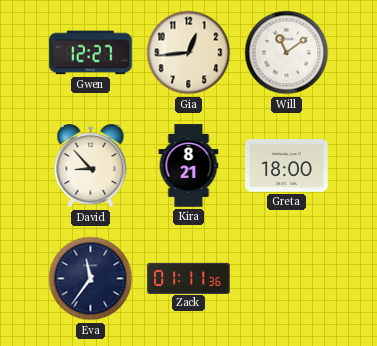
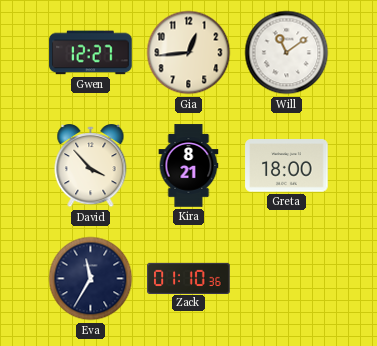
David: 8:53 -> 3:53 (91, 167)
Eva: 11:36 -> 11:35 (91, 279)
Zack: 01:11 -> 01:10 (189, 278)
